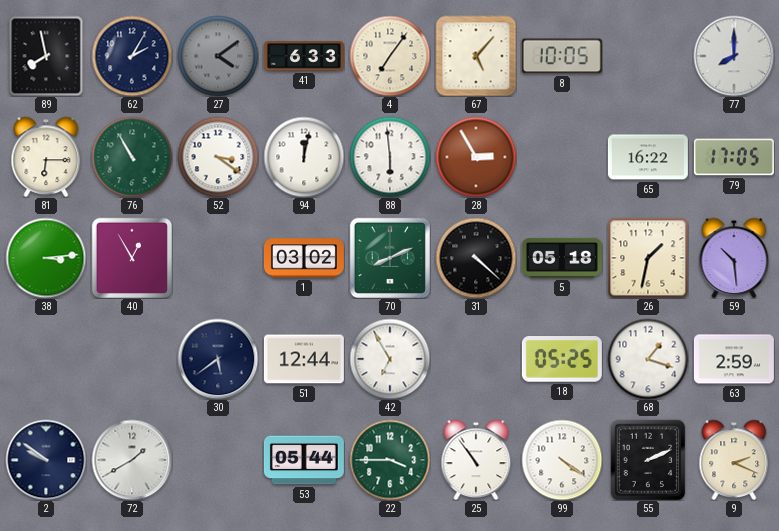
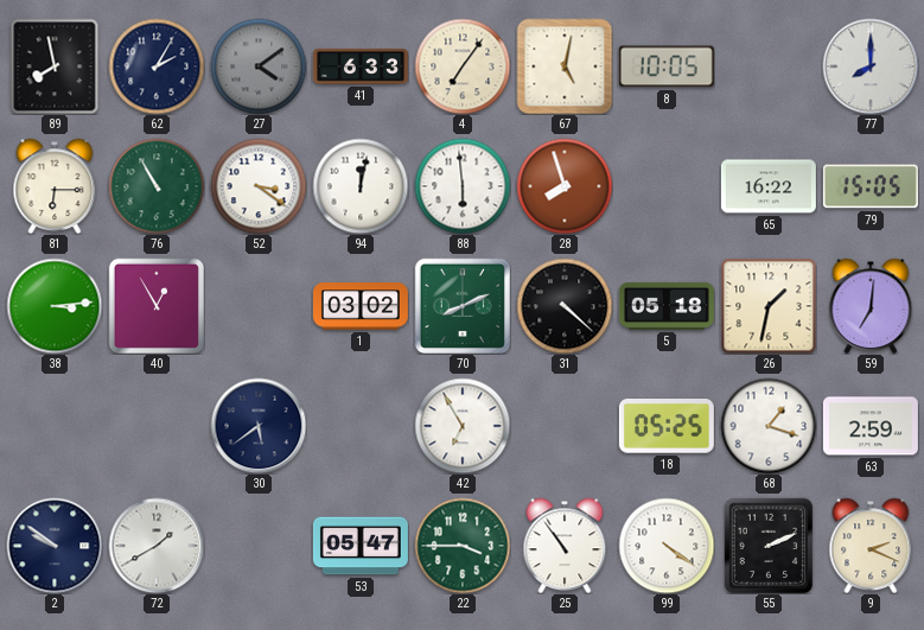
67: 5:07 -> 5:02 (565, 66)
28: 2:55 -> 7:57 (565, 186)
79: 17:05 -> 15:05 (871, 186)
59: 10:29 -> 7:01 (871, 306)
51: 12:44 -> none (304, 359)
53: 05:44 -> 05:47 (361, 546)
